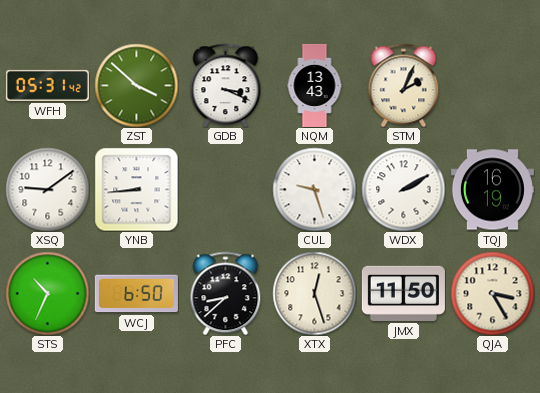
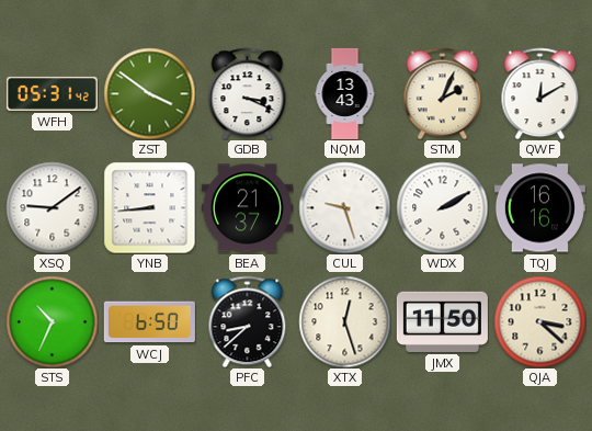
ZST: 3:52 -> 3:51 (149, 93)
QWF: none -> 12:10 (540, 93)
BEA: none -> 21:37 (247, 208)
TQJ: 16:19 -> 16:16 (539, 208)
QJA: 3:25 -> 3:22 (539, 321)
